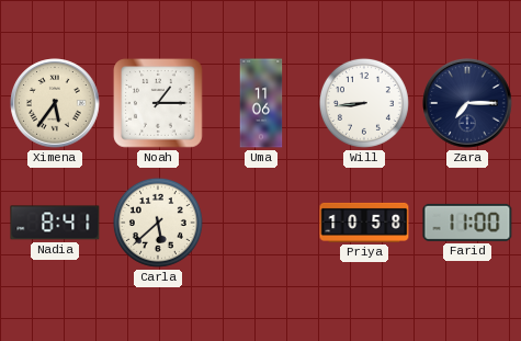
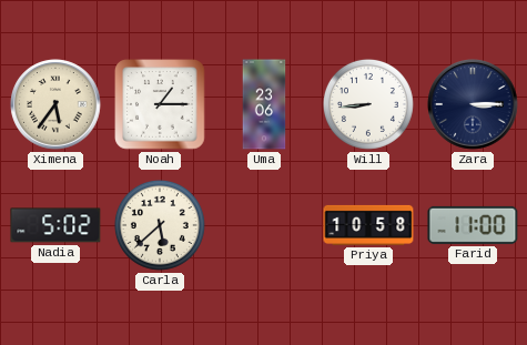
Uma: 11:06 -> 23:06 (264, 104)
Zara: 7:15 -> 3:15 (473, 104)
Nadia: 8:41 -> 5:02 (55, 225)
